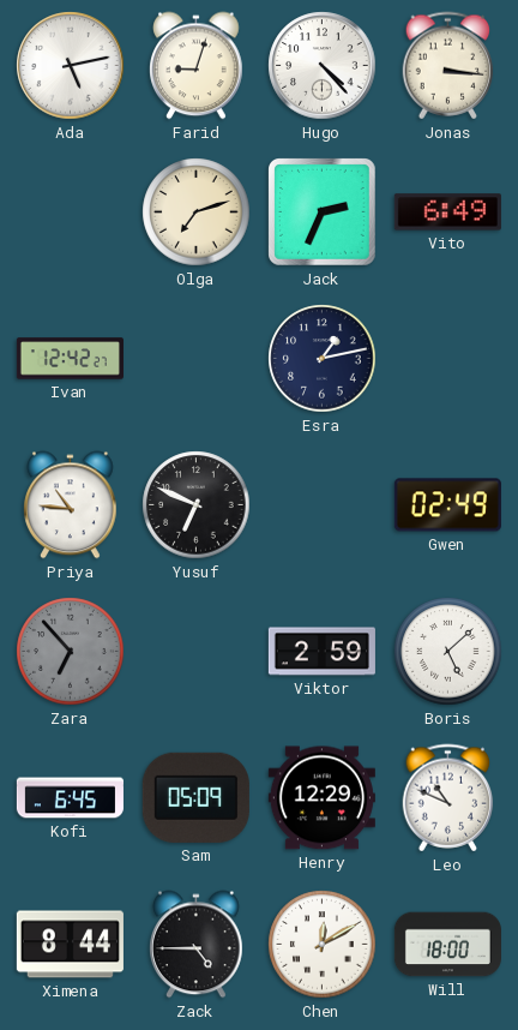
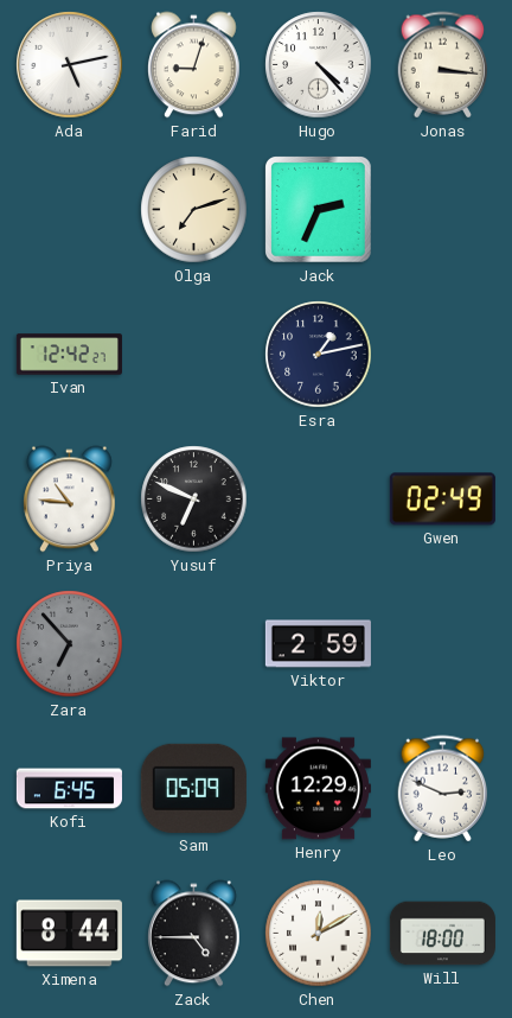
Vito: 6:49 -> none (447, 212)
Boris: 5:08 -> none (448, 652)
Leo: 10:49 -> 2:49 (443, 789)
